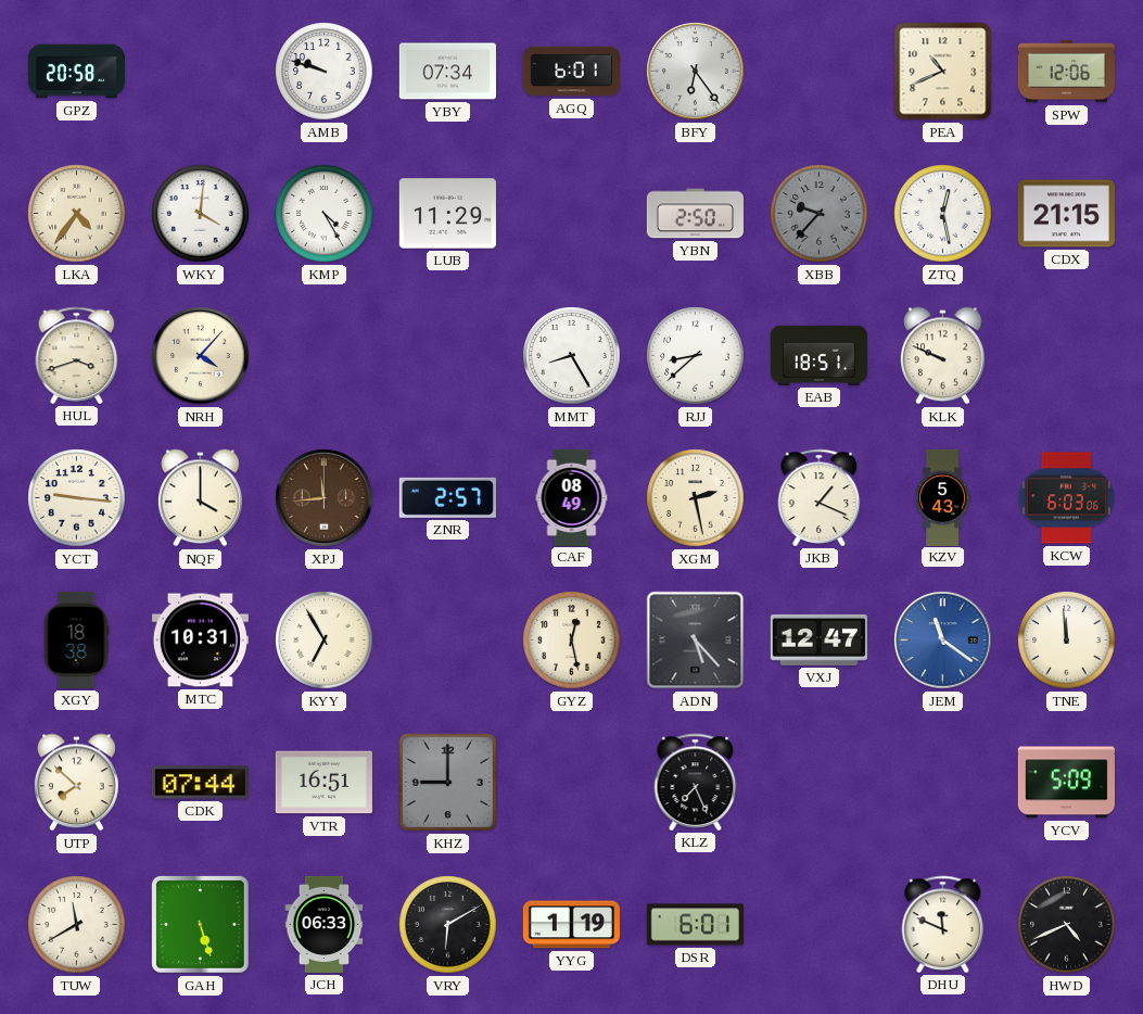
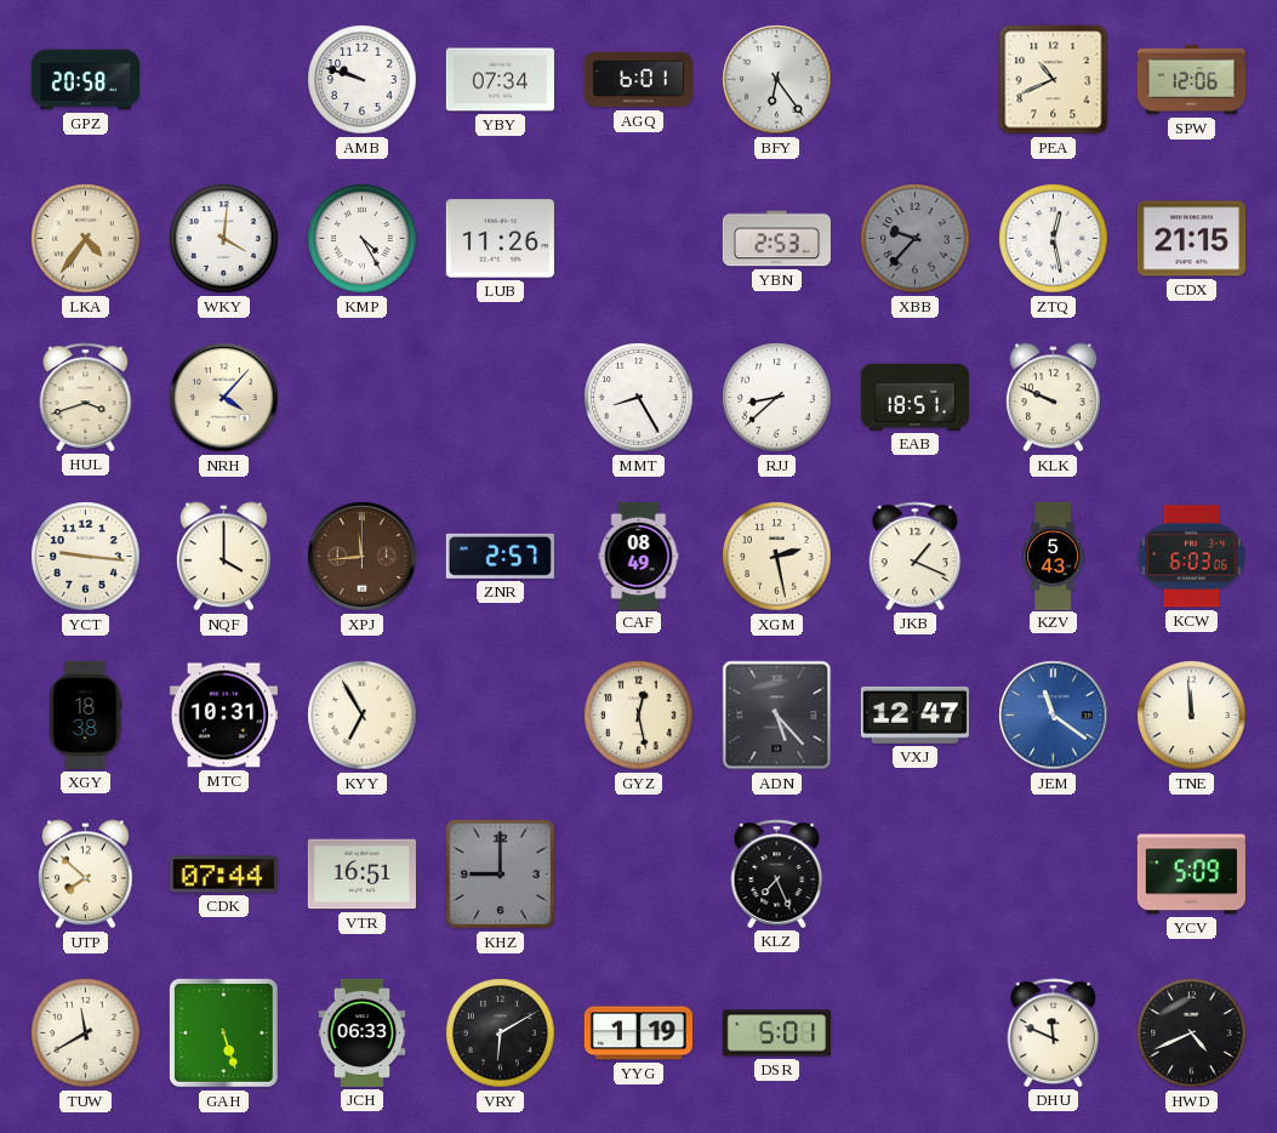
LUB: 11:29 -> 11:26 (500, 239)
YBN: 2:50 -> 2:53 (776, 239)
DSR: 6:01 -> 5:01 (776, 1034)
